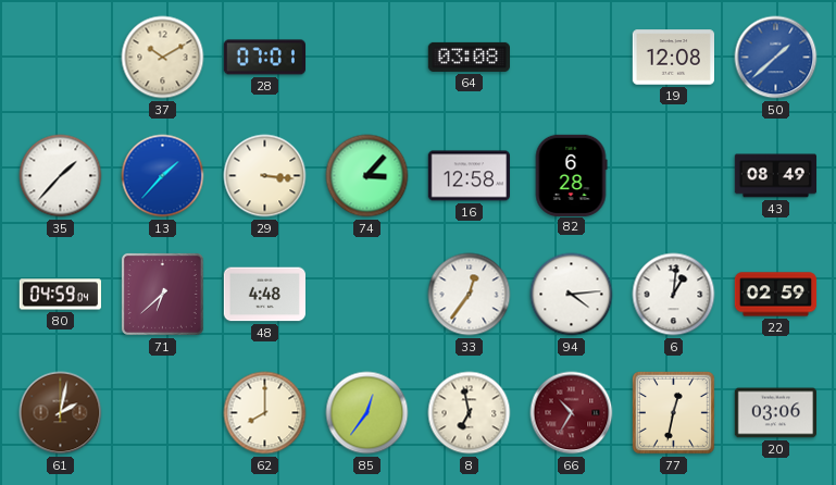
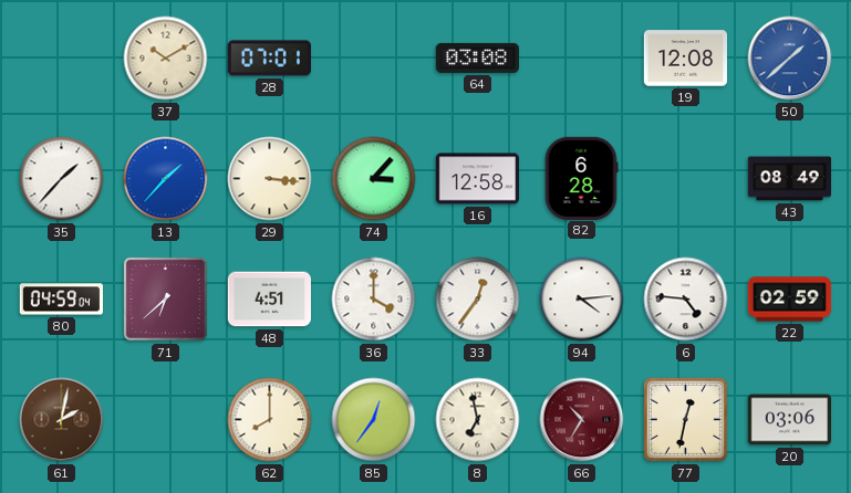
48: 4:48 -> 4:51 (269, 300)
36: none -> 4:00 (374, 300)
6: 1:01 -> 4:46 (686, 300)
